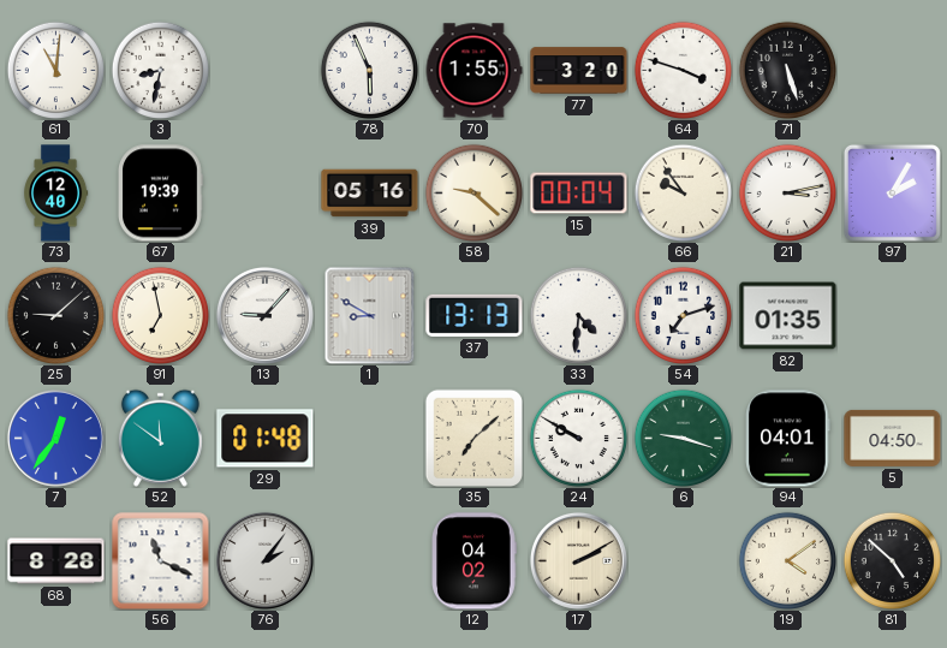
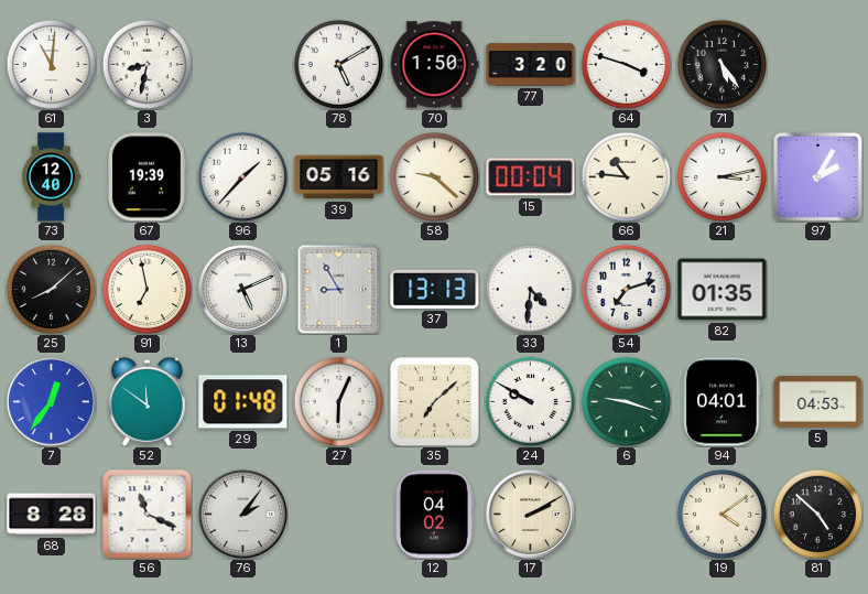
78: 5:56 -> 5:10 (338, 64)
70: 1:55 -> 1:50 (434, 65)
71: 5:27 -> 5:24 (721, 64)
96: none -> 1:37 (242, 176)
66: 9:54 -> 10:46 (626, 176)
25: 9:08 -> 8:08 (51, 289)
13: 9:07 -> 5:11 (242, 289)
1: 8:50 -> 8:55 (339, 289)
27: none -> 6:04 (338, 401)
5: 04:50 -> 04:53 (818, 401)
